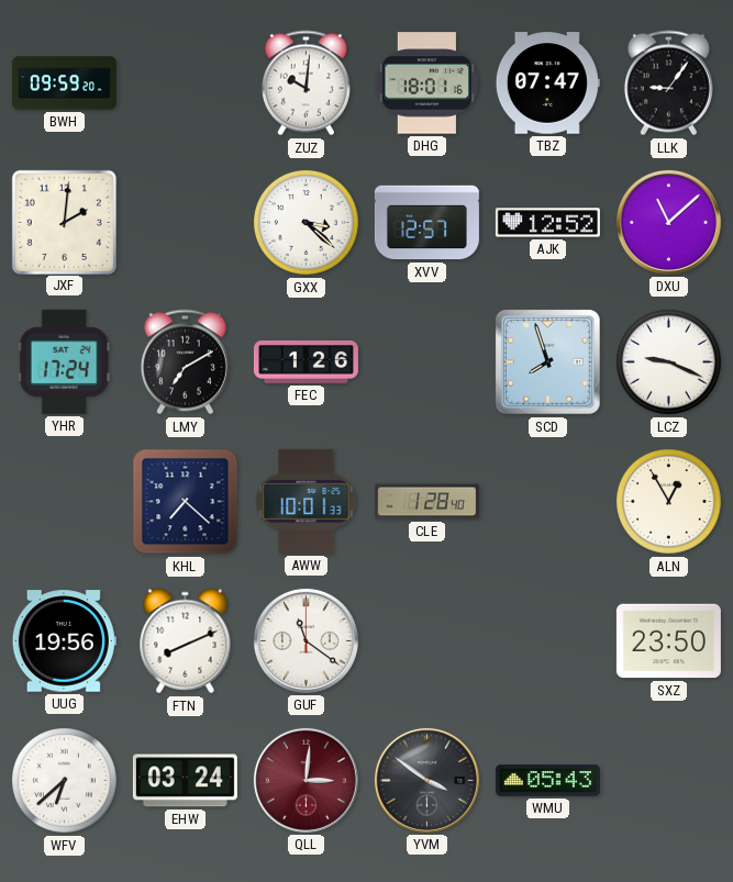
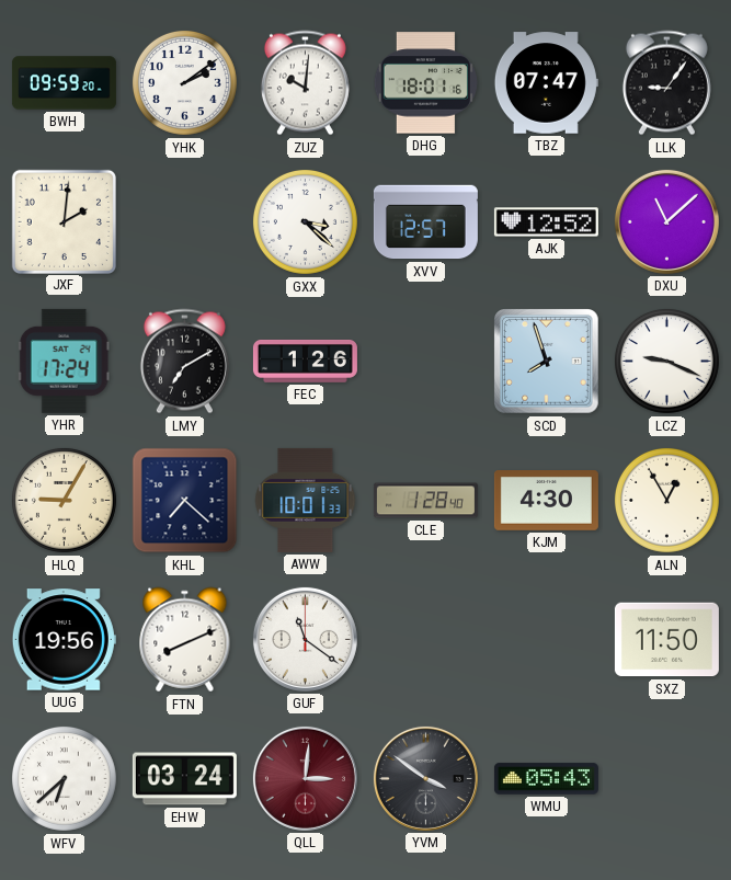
YHK: none -> 2:09 (184, 82)
HLQ: none -> 9:05 (64, 500)
KJM: none -> 4:30 (546, 501)
SXZ: 23:50 -> 11:50 (666, 640)
